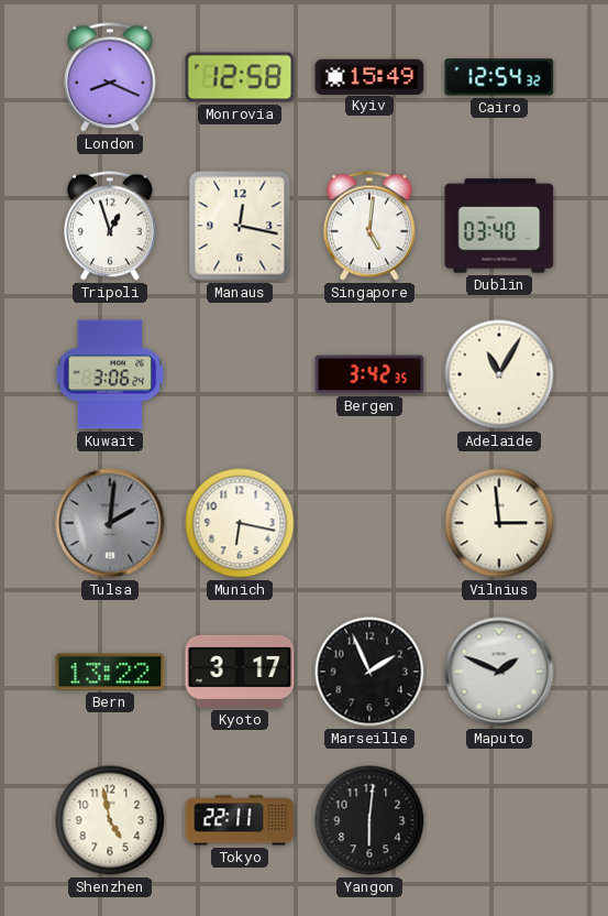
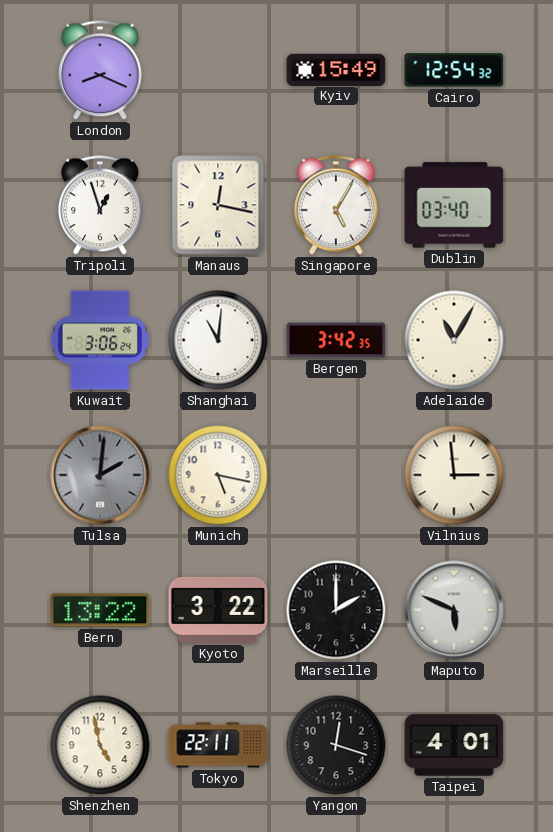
Monrovia: 12:58 -> none (240, 77)
Singapore: 5:01 -> 5:05 (337, 205)
Shanghai: none -> 11:01 (218, 340)
Munich: 6:17 -> 5:17 (218, 475)
Kyoto: 3:17 -> 3:22 (218, 610)
Marseille: 1:56 -> 2:00 (336, 610)
Maputo: 1:49 -> 5:49 (454, 610)
Yangon: 6:01 -> 12:18 (336, 745)
Taipei: none -> 4:01 (454, 745)
